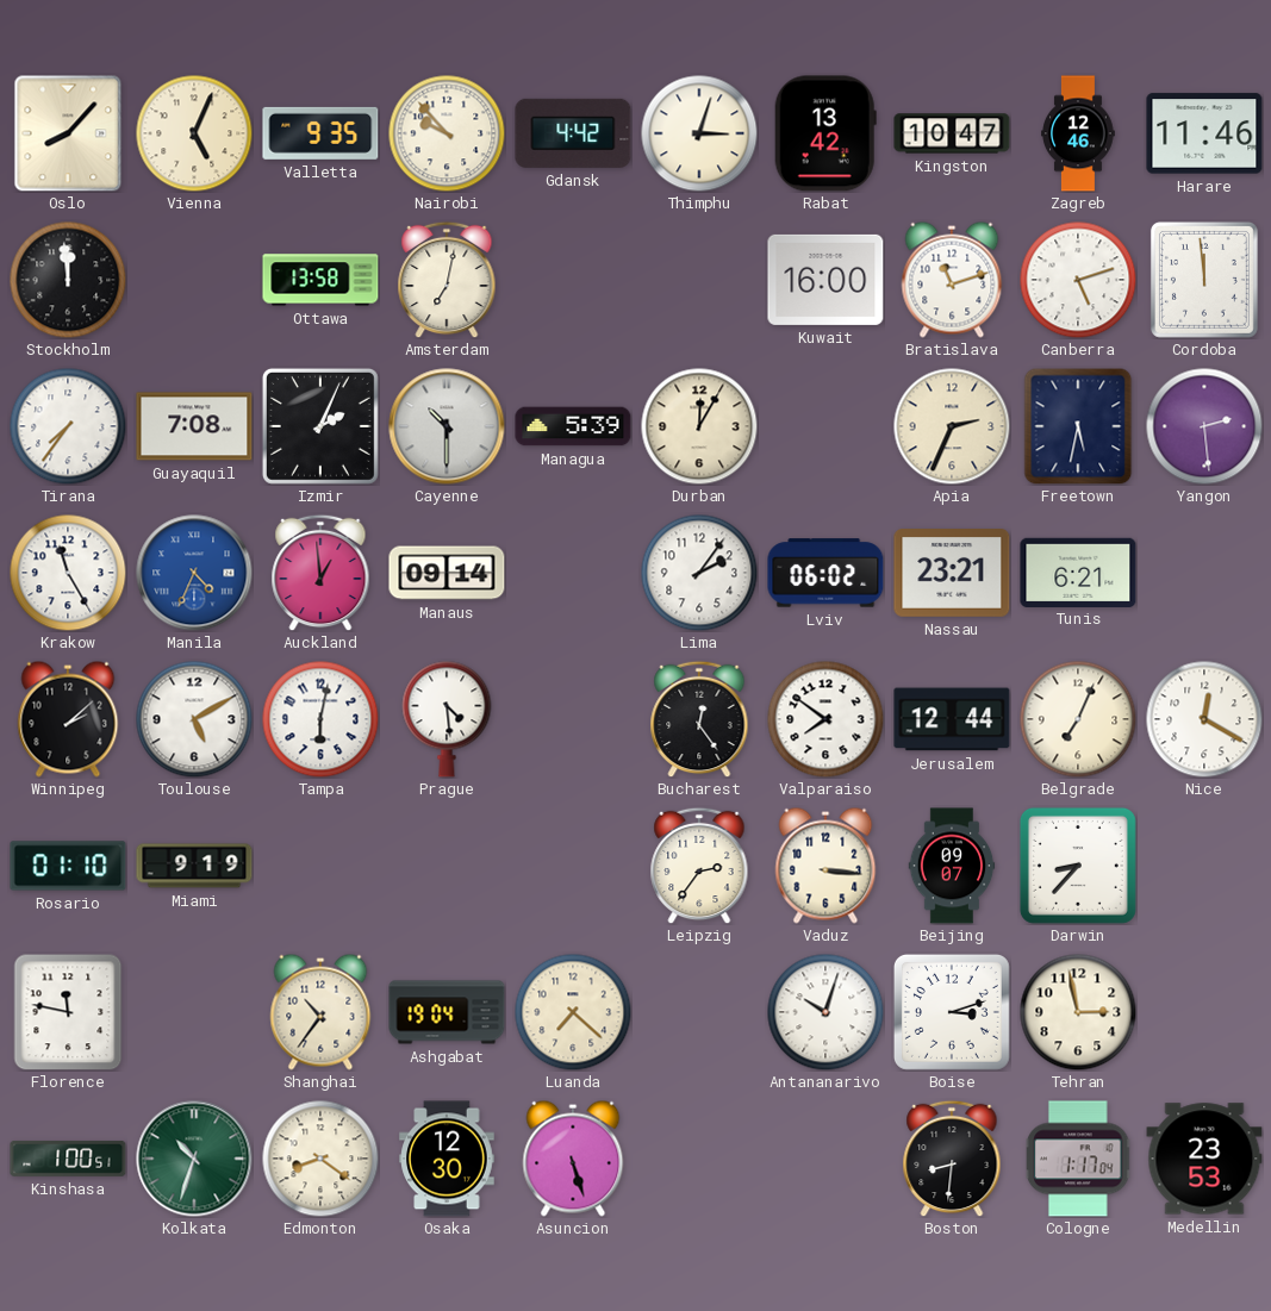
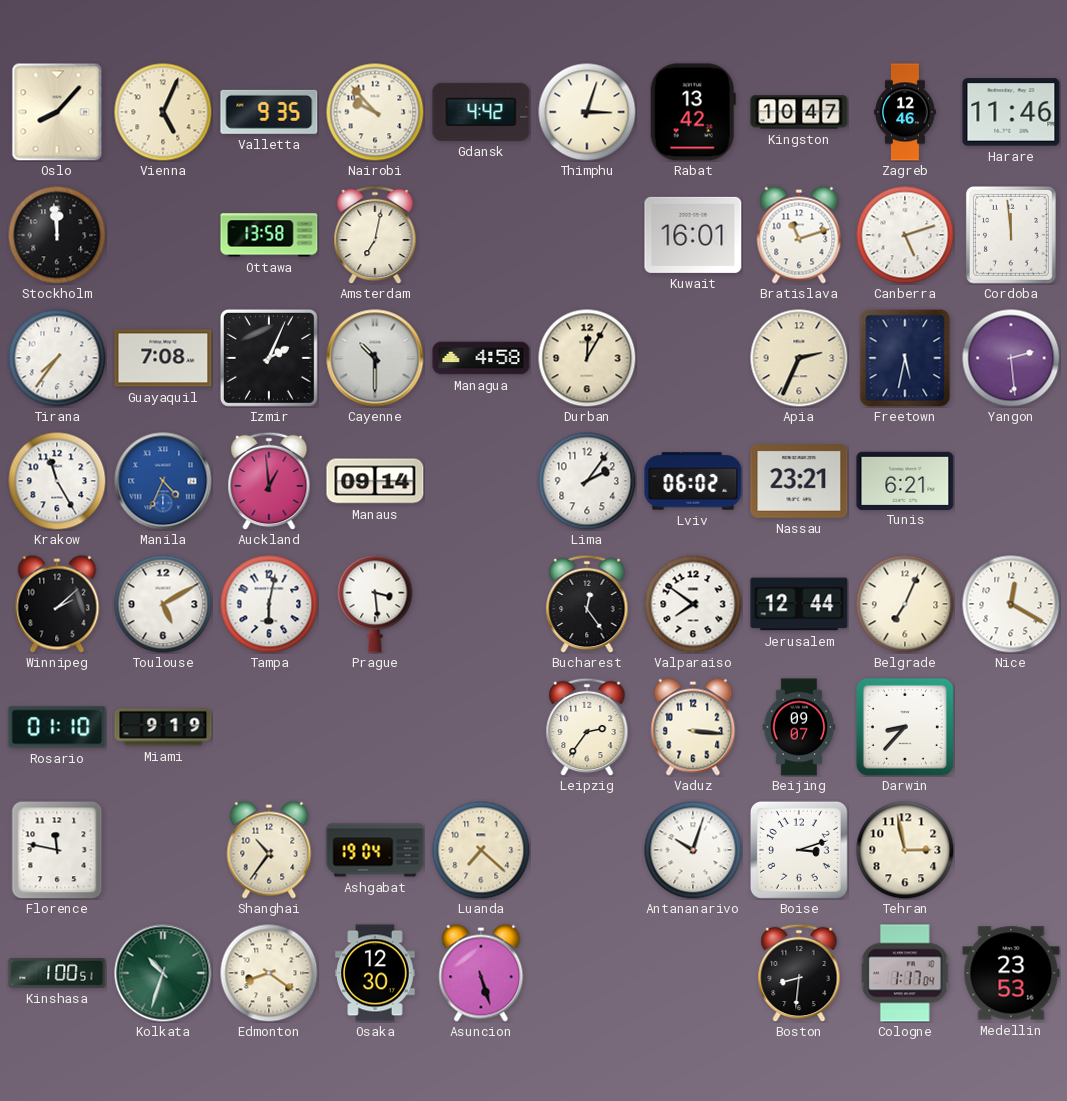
Kuwait: 16:00 -> 16:01 (693, 235)
Managua: 5:39 -> 4:58 (481, 358)
Prague: 4:29 -> 3:29 (375, 604)
